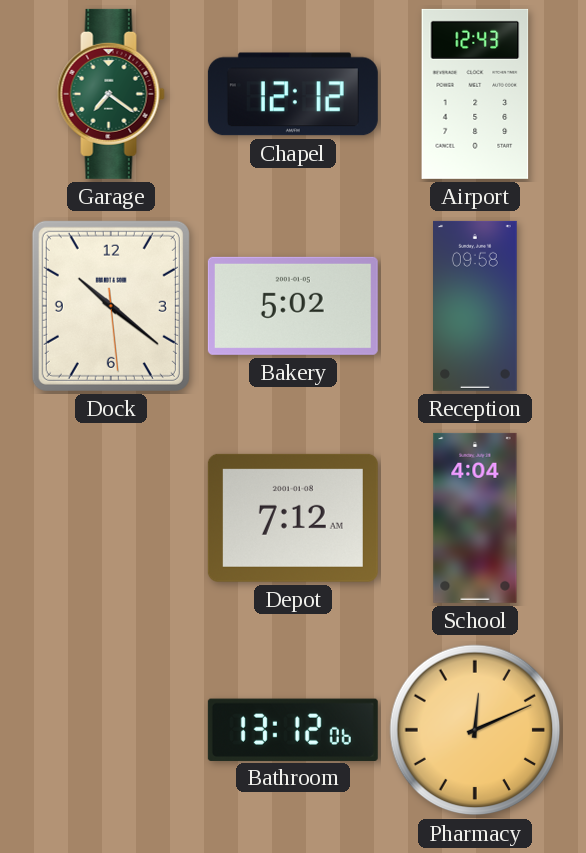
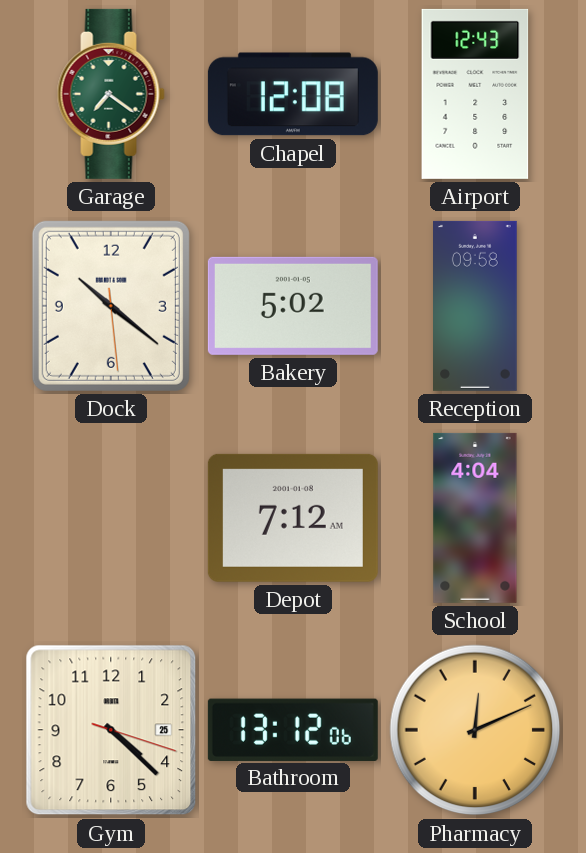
Chapel: 12:12 -> 12:08 (293, 94)
Gym: none -> 4:22 (111, 730)
